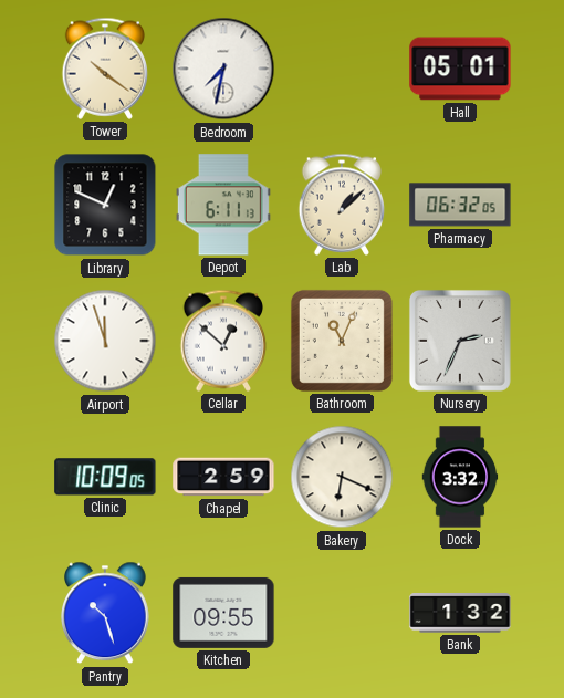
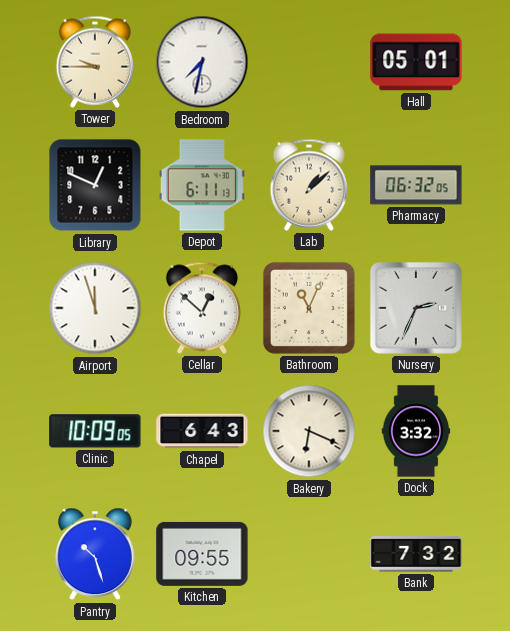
Tower: 10:21 -> 9:45 (95, 62)
Chapel: 2:59 -> 6:43 (202, 431)
Bank: 1:32 -> 7:32 (416, 555)
